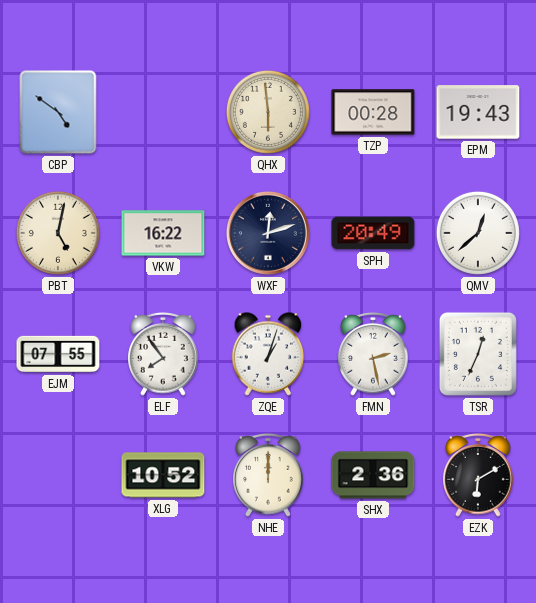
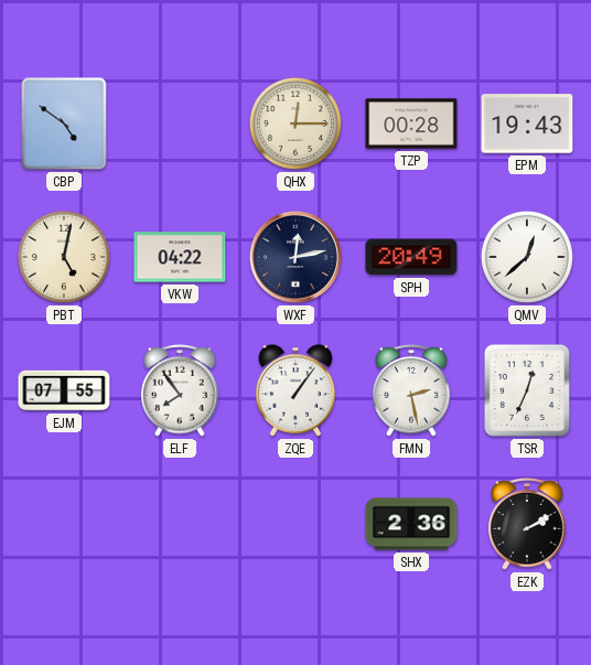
QHX: 5:59 -> 12:15 (295, 124)
VKW: 16:22 -> 04:22 (180, 257)
WXF: 12:12 -> 12:13 (295, 257)
ZQE: 1:03 -> 1:06 (295, 390)
XLG: 10:52 -> none (163, 475)
NHE: 12:00 -> none (268, 475)
EZK: 6:10 -> 2:10 (527, 524)
